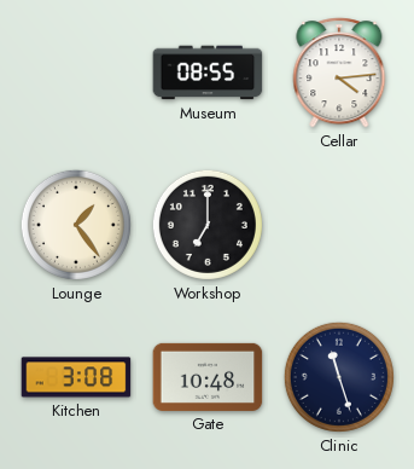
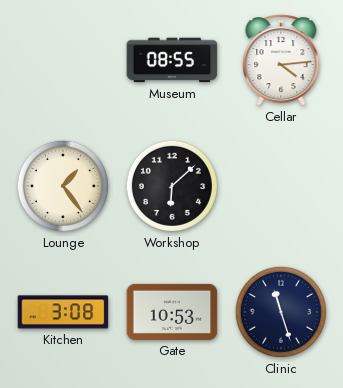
Workshop: 7:00 -> 6:08 (172, 186)
Gate: 10:48 -> 10:53 (172, 312)
